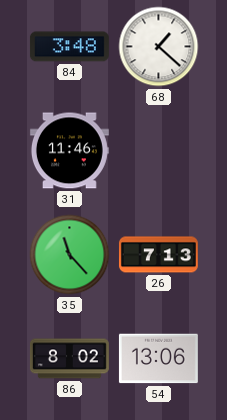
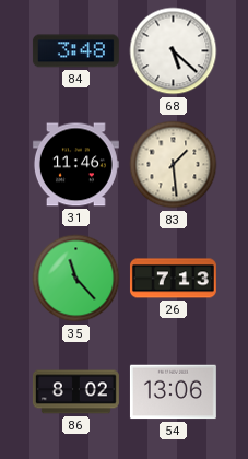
68: 1:22 -> 5:22 (174, 51)
83: none -> 1:29 (174, 165)
